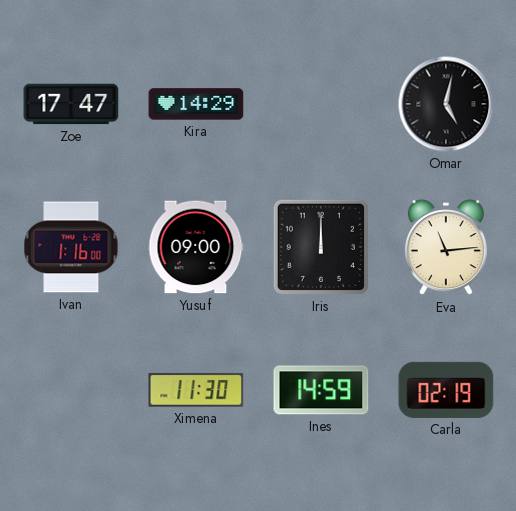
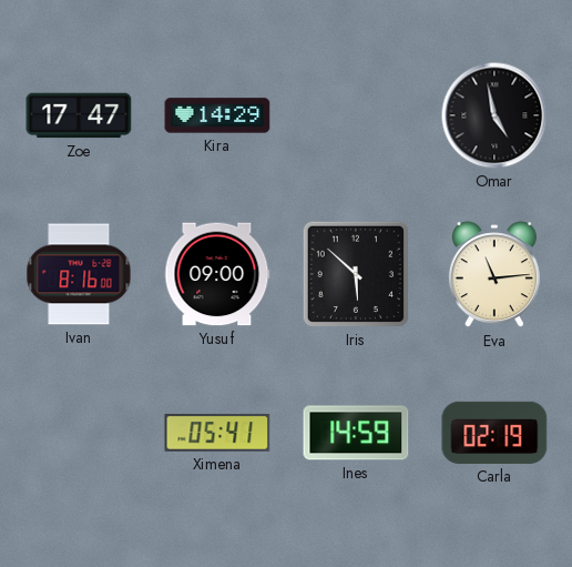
Omar: 5:02 -> 4:58 (494, 115)
Ivan: 1:16 -> 8:16 (79, 274)
Iris: 12:00 -> 5:52 (356, 274)
Ximena: 11:30 -> 05:41 (217, 433)
